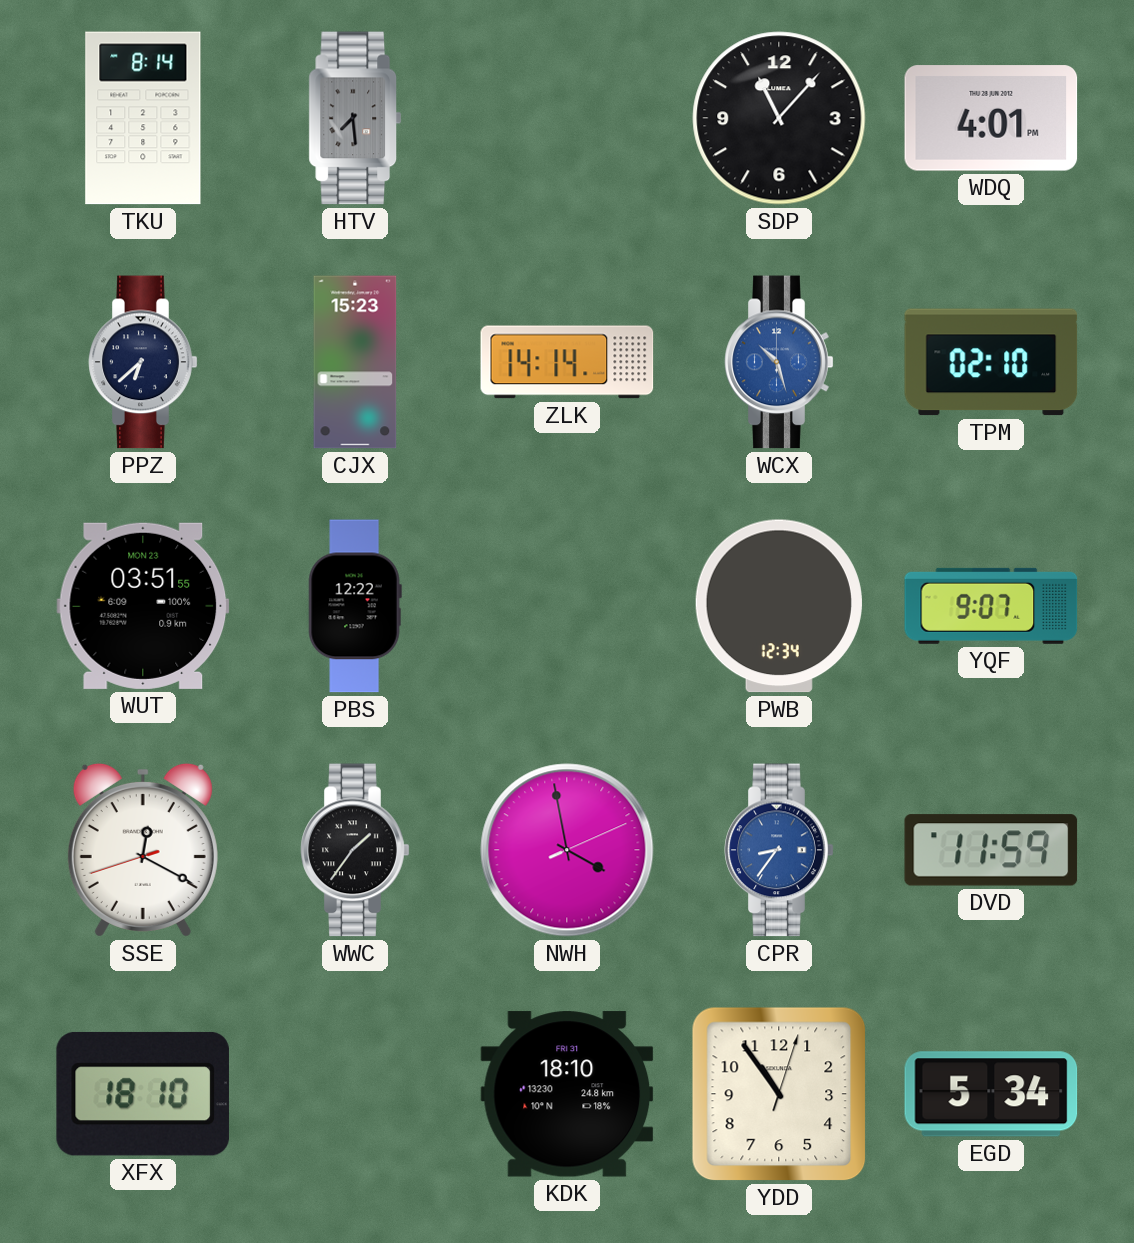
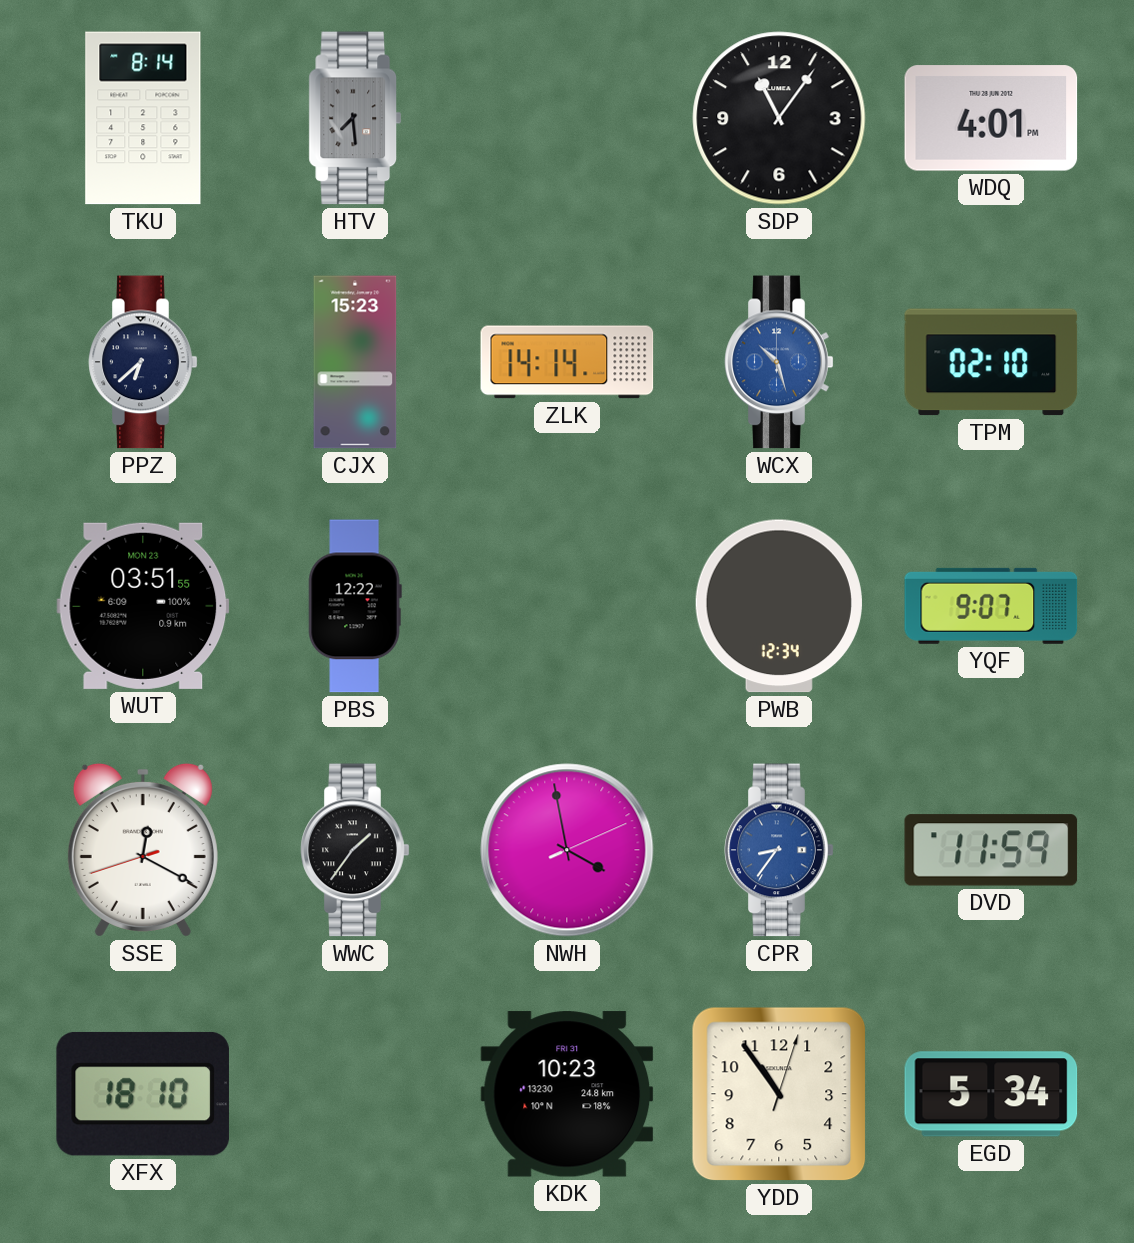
SDP: 11:07 -> 11:06 (779, 118)
KDK: 18:10 -> 10:23 (567, 1094)
